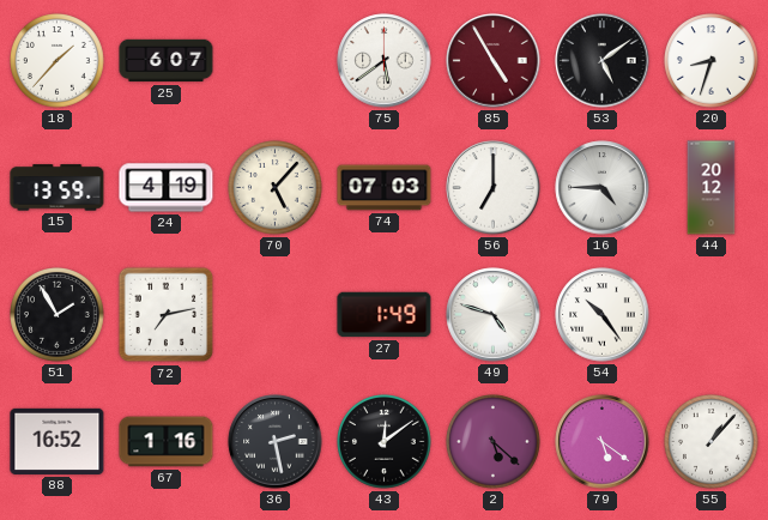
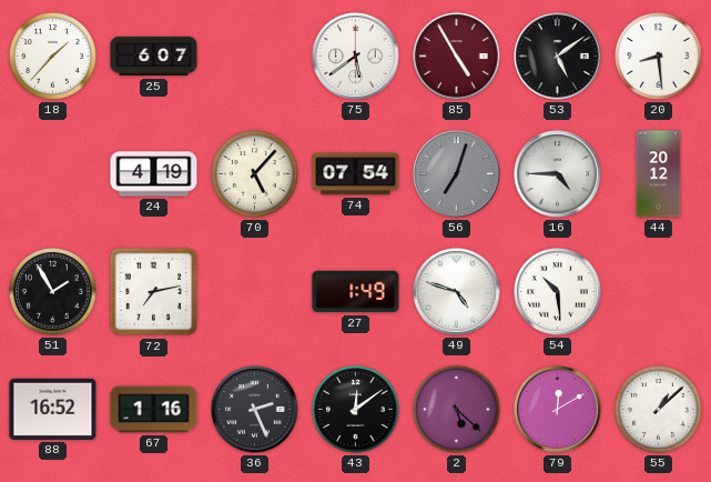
20: 8:33 -> 8:29 (659, 57)
15: 13:59 -> none (58, 188)
74: 07:03 -> 07:54 (356, 174)
56: 7:00 -> 7:03 (457, 174)
56 dial: white -> grey (457, 174)
54: 10:24 -> 10:29 (558, 292)
36: 2:28 -> 2:26 (255, 410)
79: 5:21 -> 12:10 (558, 410)
55: 1:07 -> 1:08 (659, 410)
